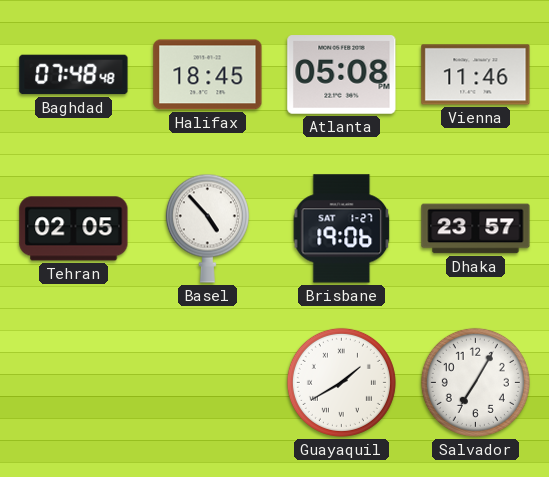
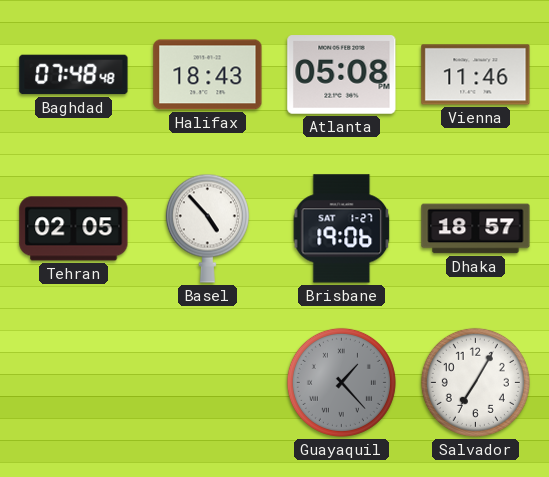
Halifax: 18:45 -> 18:43 (208, 75)
Dhaka: 23:57 -> 18:57 (476, 229)
Guayaquil: 1:40 -> 1:23 (341, 382)
Guayaquil dial: white -> grey (341, 382)
